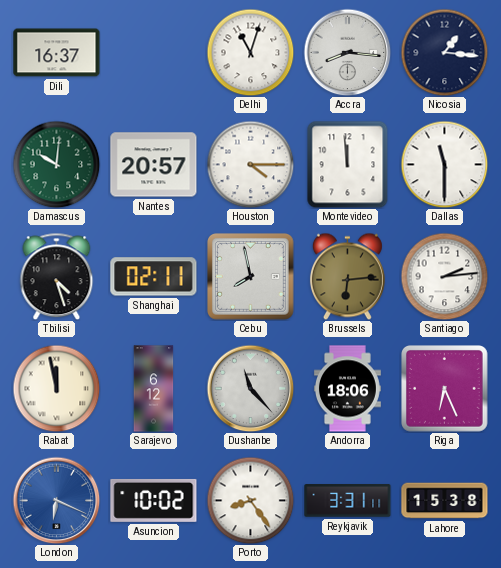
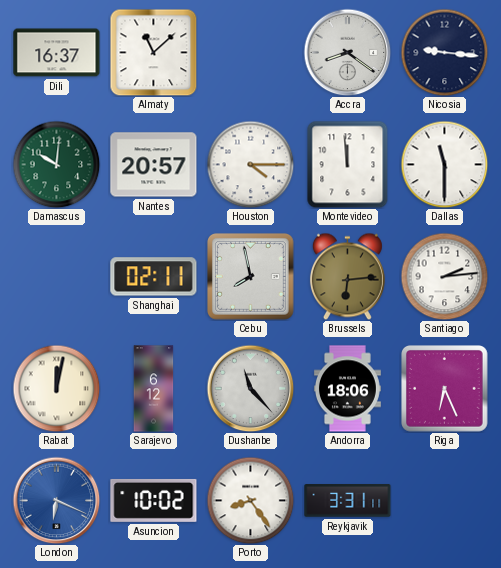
Almaty: none -> 11:08 (153, 52)
Delhi: 11:03 -> none (250, 52)
Accra: 8:16 -> 8:21 (347, 52)
Nicosia: 1:16 -> 9:16 (444, 52)
Tbilisi: 4:27 -> none (57, 276)
Rabat: 11:58 -> 12:02 (56, 388)
Lahore: 15:38 -> none (445, 501)
